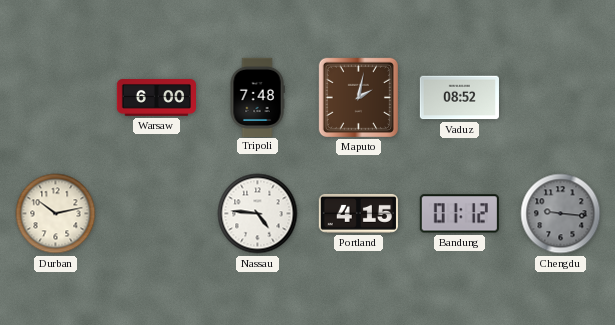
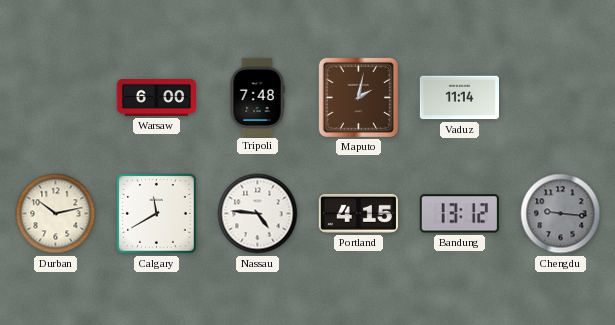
Vaduz: 08:52 -> 11:14 (459, 98)
Calgary: none -> 11:40 (157, 214)
Bandung: 01:12 -> 13:12 (459, 214)
